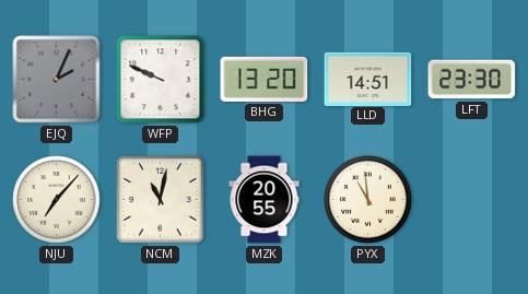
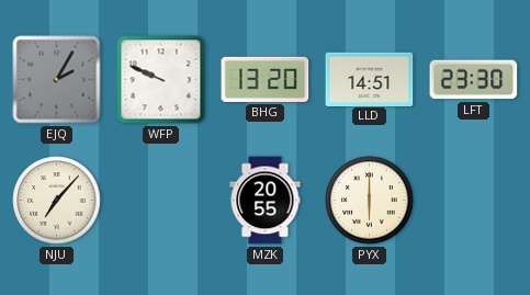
EJQ: 2:04 -> 2:05 (57, 80)
NCM: 11:02 -> none (161, 200)
PYX: 10:59 -> 6:00 (370, 201)
